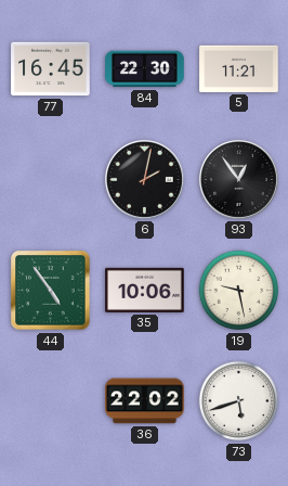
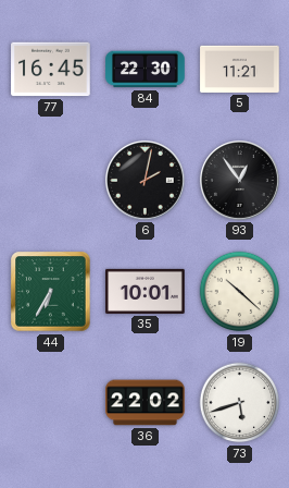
44: 4:54 -> 6:35 (51, 292)
35: 10:06 -> 10:01 (146, 291)
19: 9:28 -> 10:22 (240, 292)
